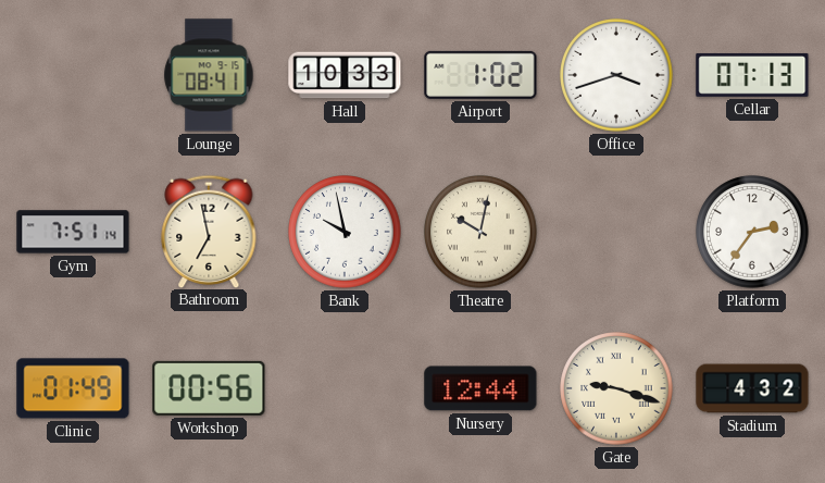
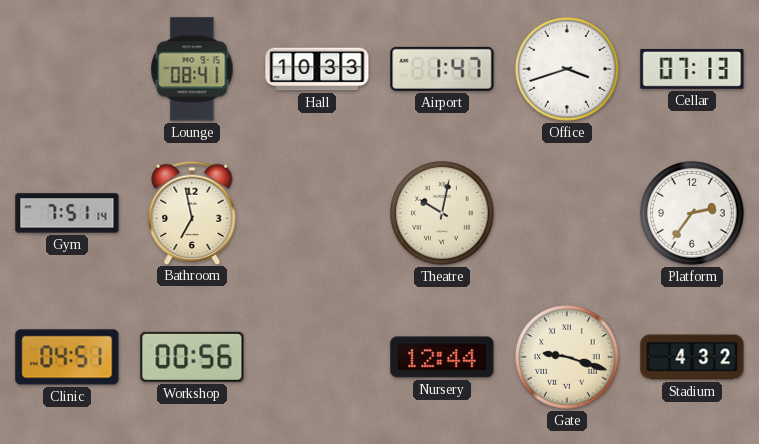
Airport: 1:02 -> 1:47 (442, 69)
Bank: 9:58 -> none (345, 232)
Clinic: 01:49 -> 04:51 (67, 357)
